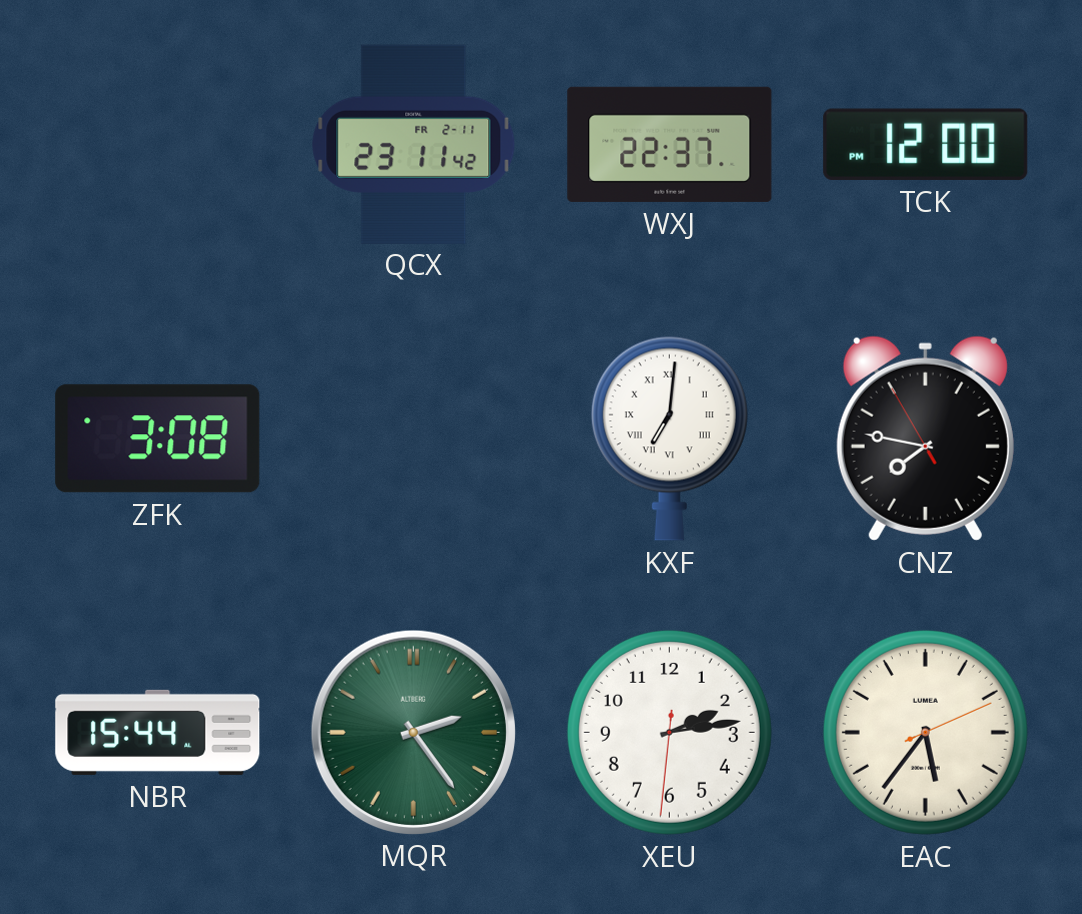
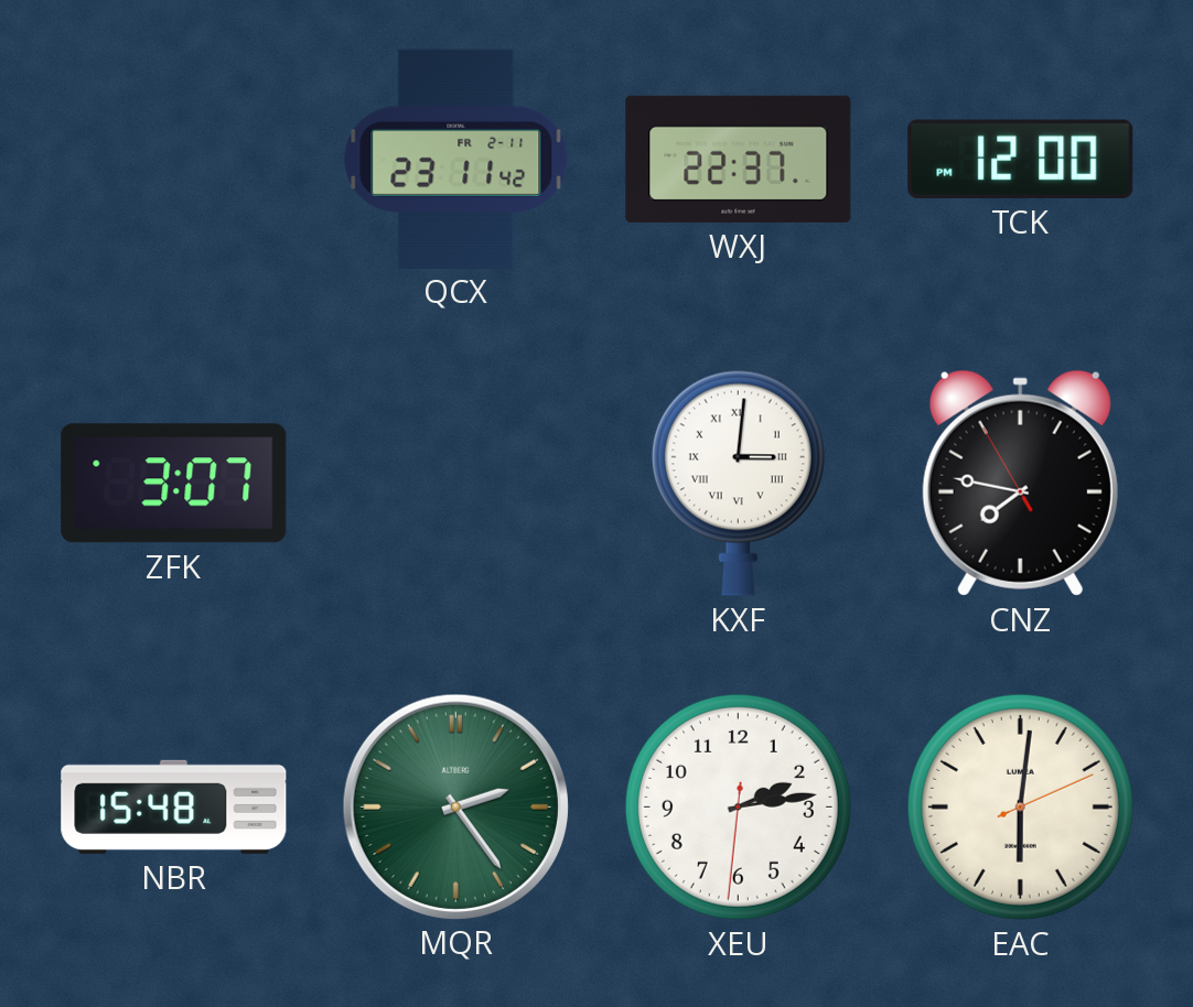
ZFK: 3:08 -> 3:07 (174, 484)
KXF: 7:01 -> 3:01 (738, 483)
NBR: 15:44 -> 15:48 (174, 806)
EAC: 5:36 -> 6:01 (1020, 806)
